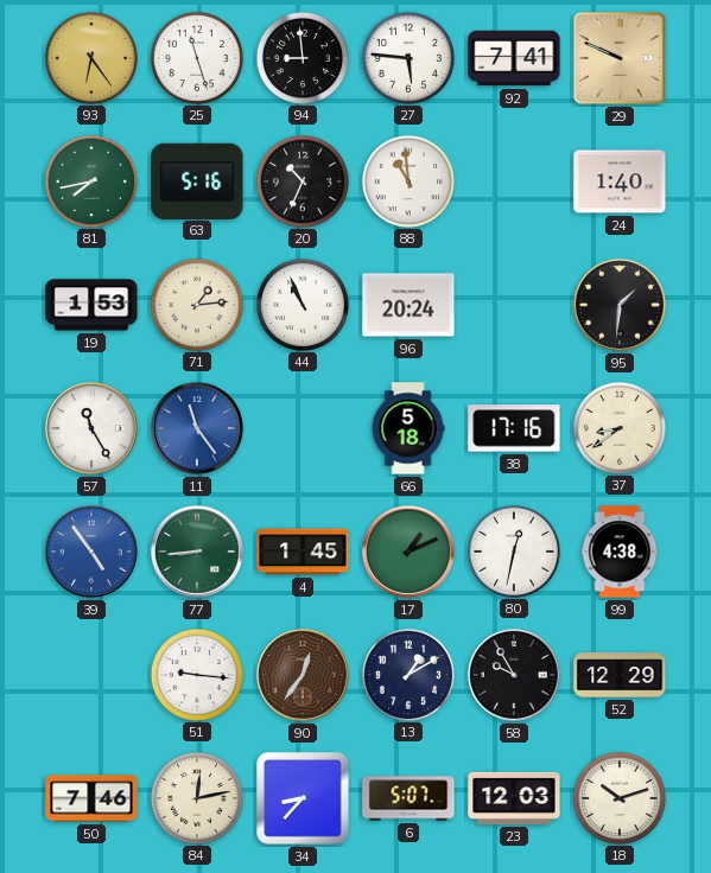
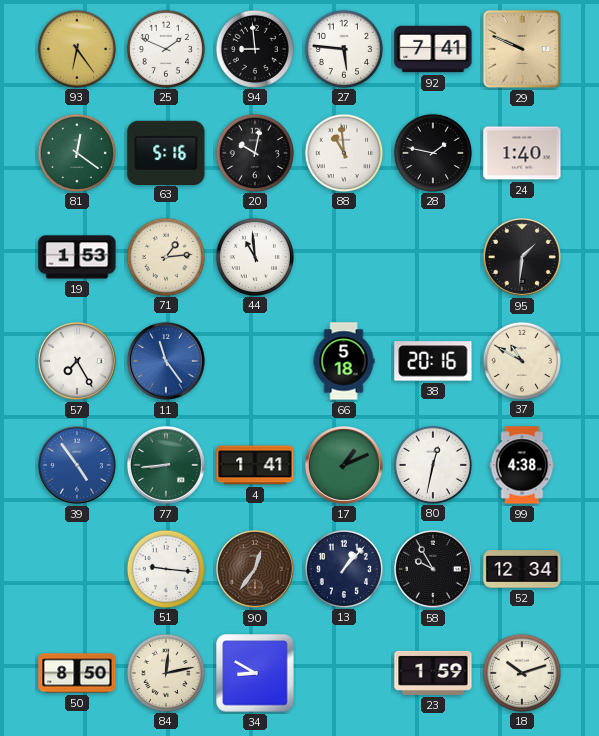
25: 11:27 -> 1:49 (165, 48)
81: 7:43 -> 12:21 (76, 152)
20: 10:34 -> 10:02 (254, 152)
28: none -> 1:47 (432, 152)
44: 10:56 -> 10:59 (254, 256)
96: 20:24 -> none (408, 305)
57: 11:25 -> 7:25 (77, 361)
38: 17:16 -> 20:16 (433, 361)
37: 8:39 -> 10:50 (521, 360)
4: 1:45 -> 1:41 (255, 465)
13: 1:10 -> 1:07 (343, 568)
52: 12:29 -> 12:34 (522, 569)
50: 7:46 -> 8:50 (77, 673)
34: 8:37 -> 8:50 (255, 673)
6: 5:07 -> none (408, 798)
23: 12:03 -> 1:59 (433, 673)
